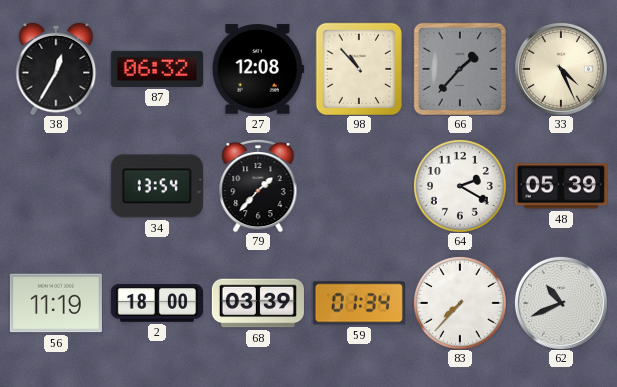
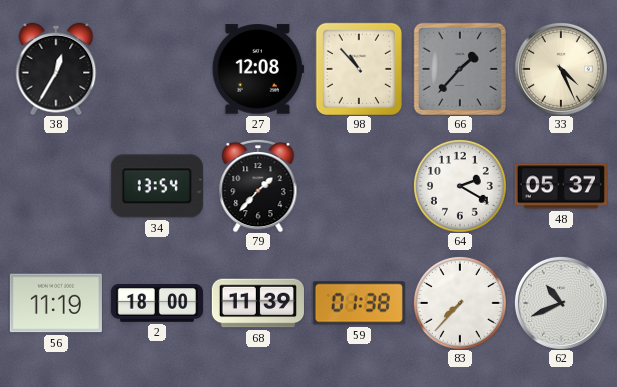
87: 06:32 -> none (157, 69)
48: 05:39 -> 05:37 (561, 186)
68: 03:39 -> 11:39 (258, 303)
59: 01:34 -> 01:38 (359, 303)
